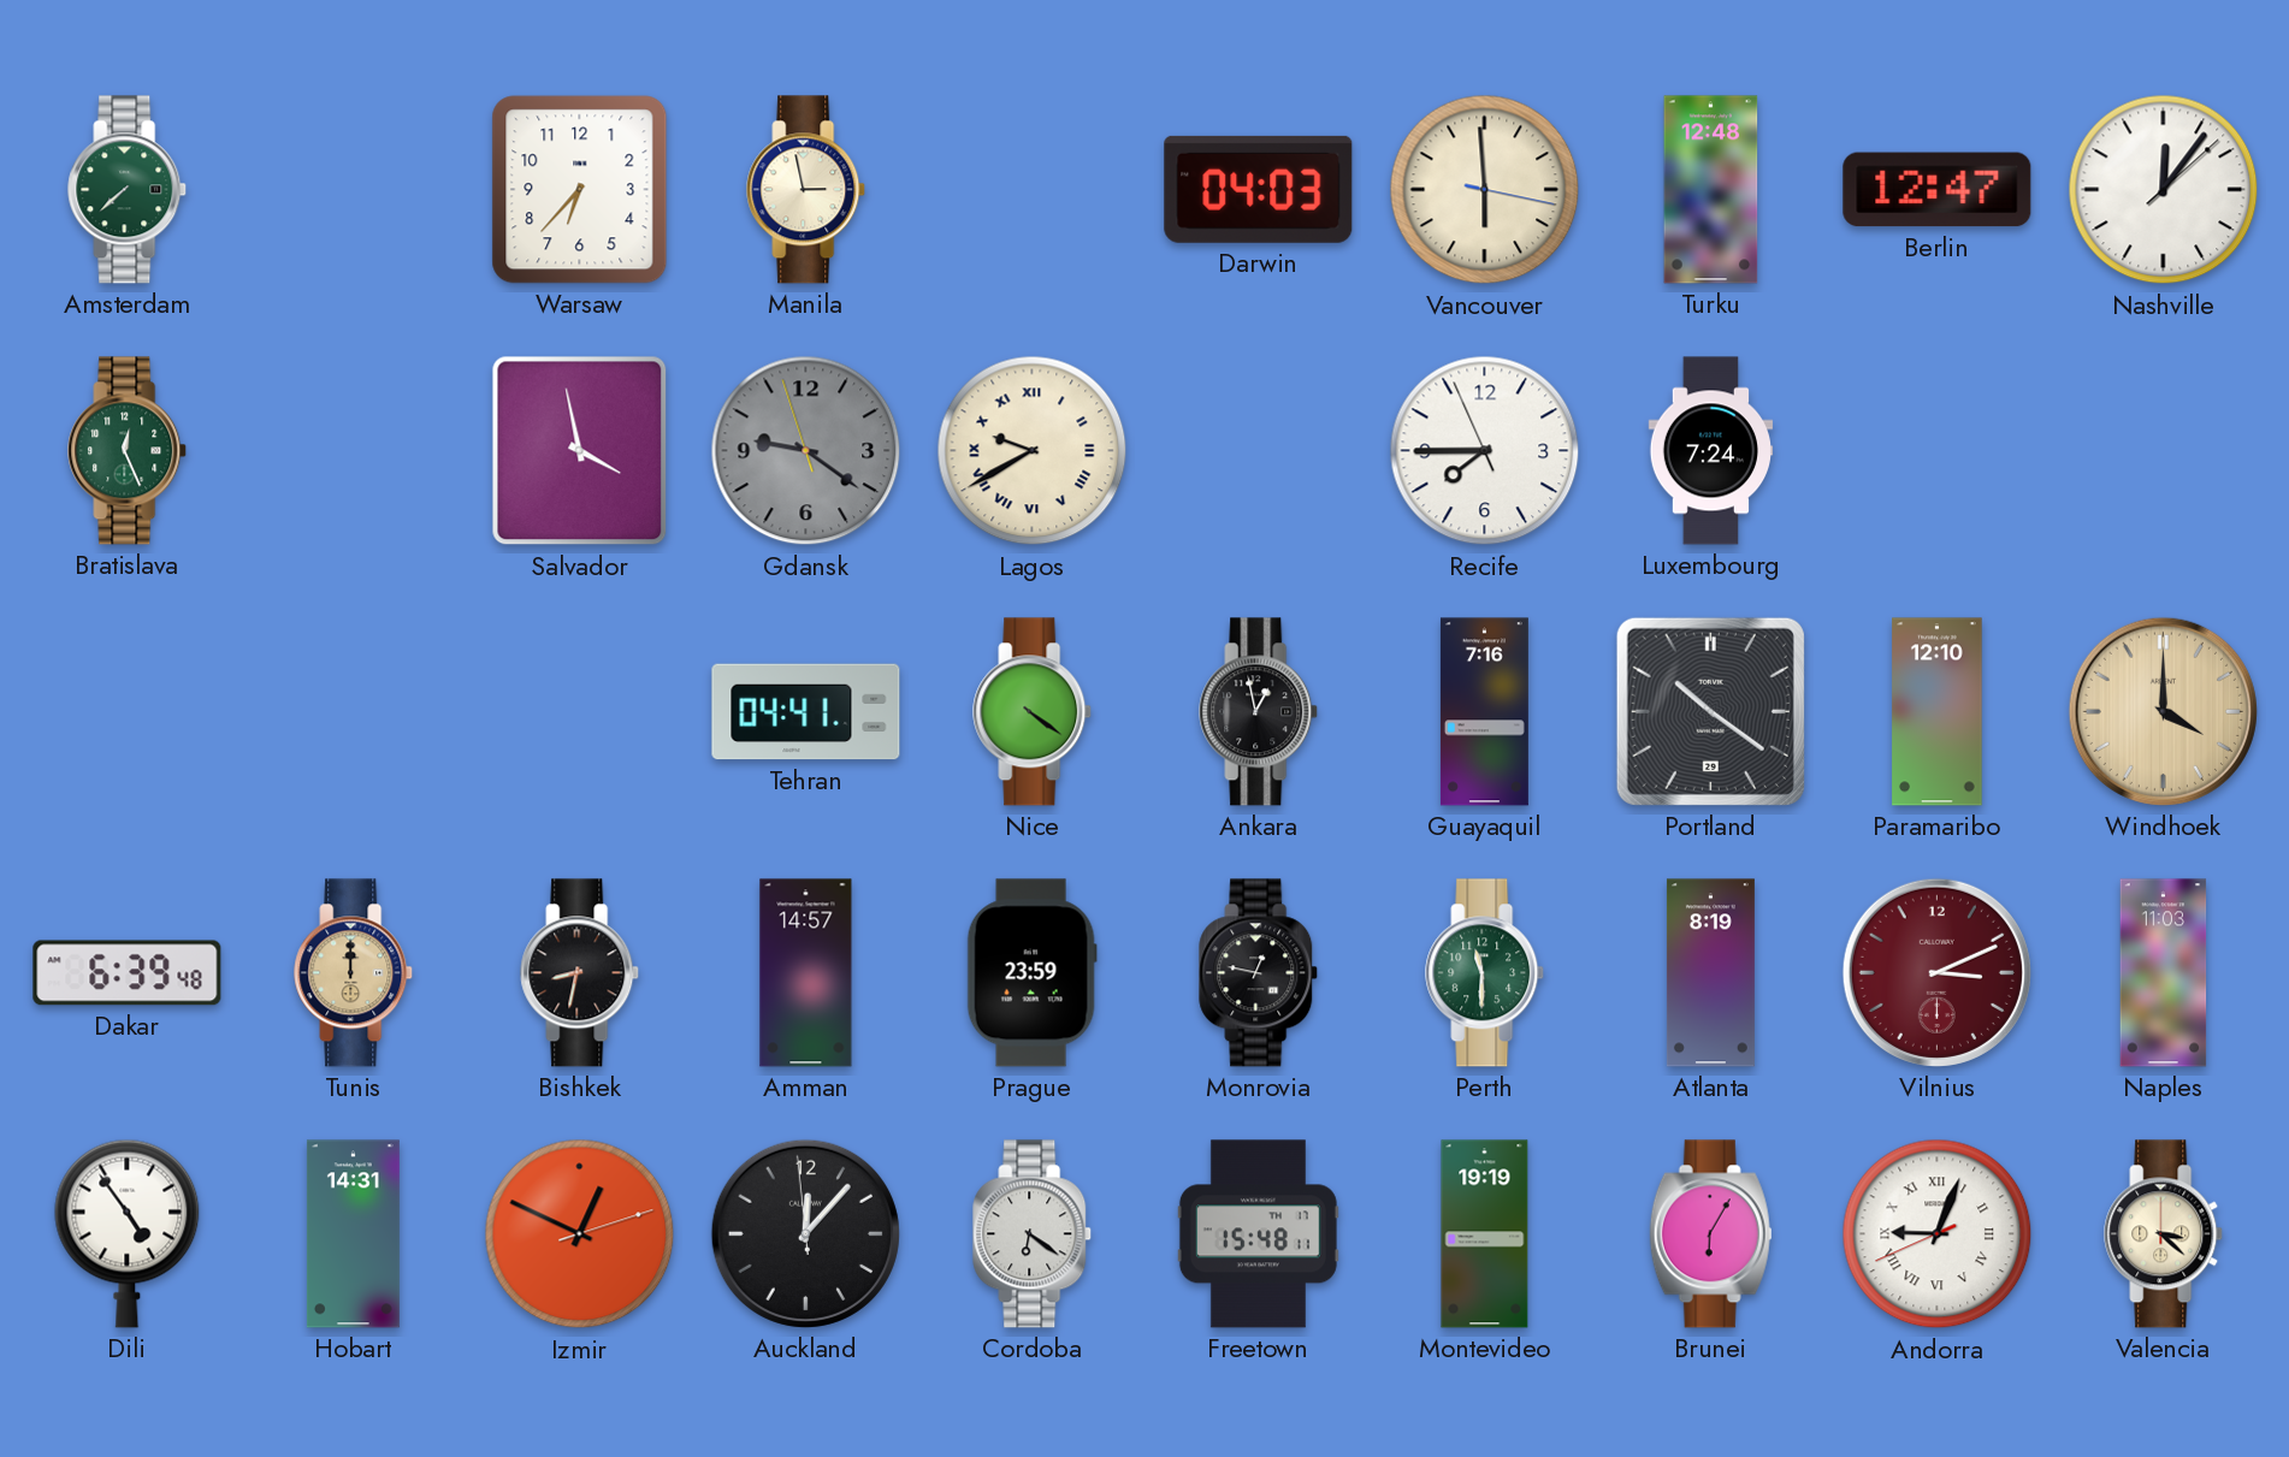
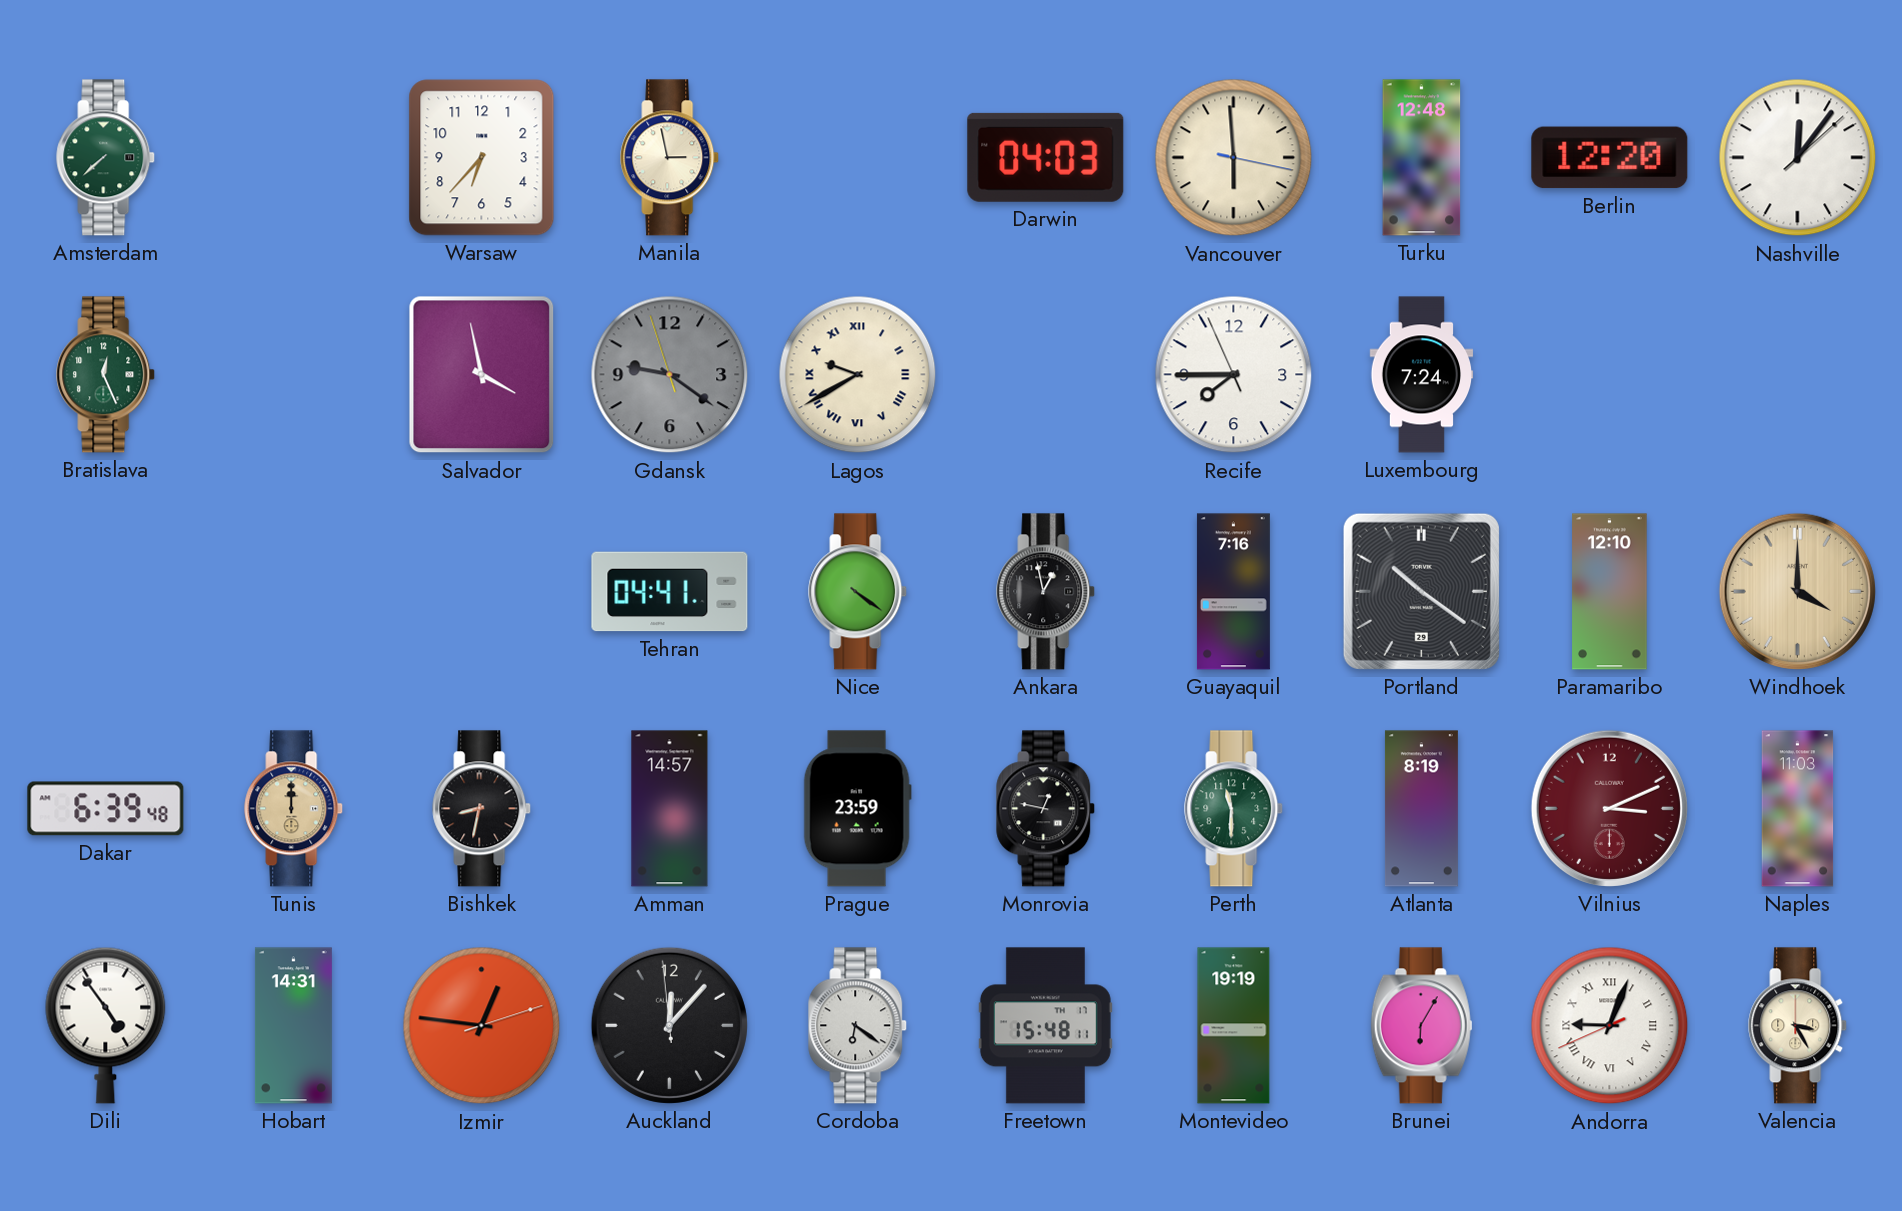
Berlin: 12:47 -> 12:20 (1610, 158)
Izmir: 12:49 -> 12:46 (482, 1026)
Valencia: 3:22 -> 3:25 (1798, 1026)
